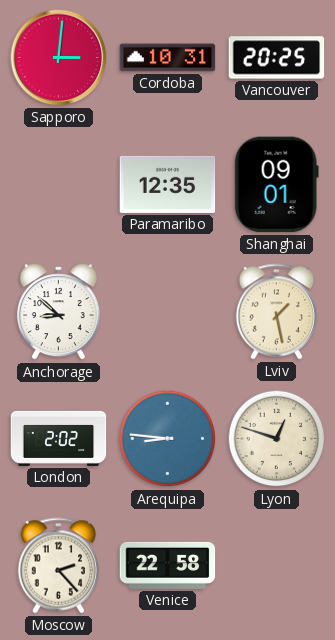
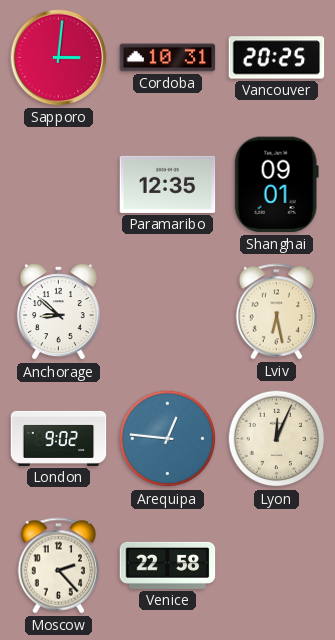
Lviv: 1:28 -> 6:28 (277, 312)
London: 2:02 -> 9:02 (59, 438)
Arequipa: 8:46 -> 12:46 (168, 439)
Lyon: 12:48 -> 12:04 (277, 439)
